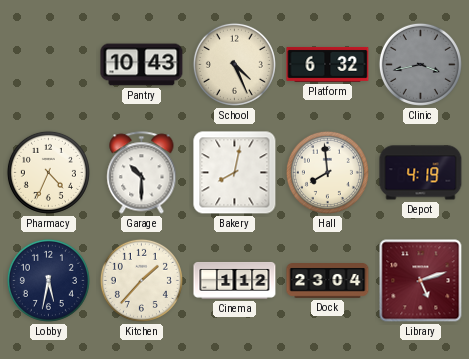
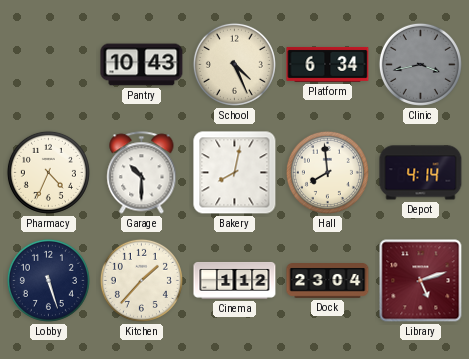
Platform: 6:32 -> 6:34 (328, 64)
Depot: 4:19 -> 4:14 (421, 173)
Lobby: 5:32 -> 5:27 (48, 280)
